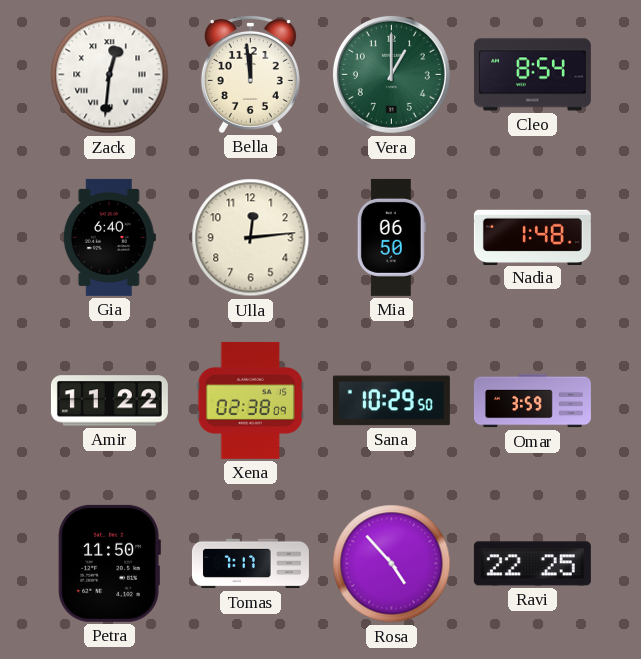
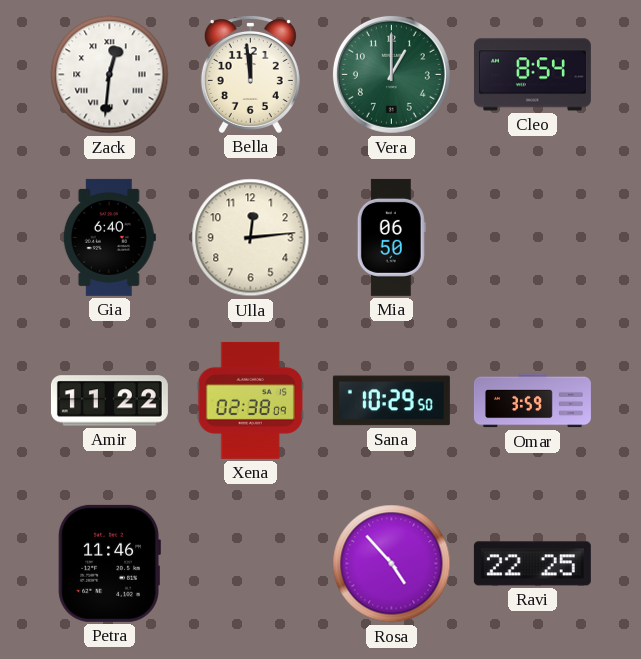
Nadia: 1:48 -> none (532, 237)
Petra: 11:50 -> 11:46 (109, 563)
Tomas: 7:17 -> none (250, 564)
